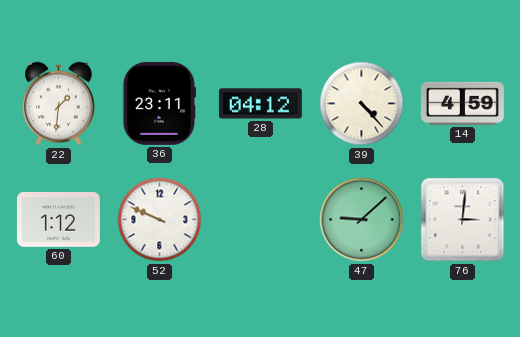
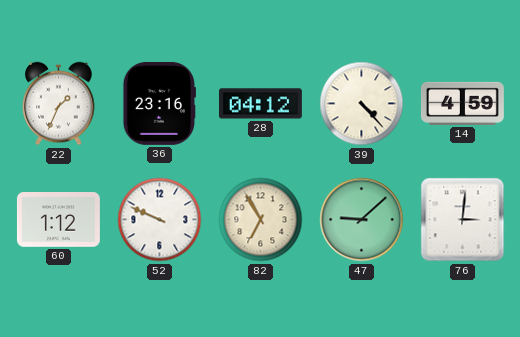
22: 1:31 -> 1:34 (59, 104)
36: 23:11 -> 23:16 (159, 103)
82: none -> 6:55 (261, 220)
